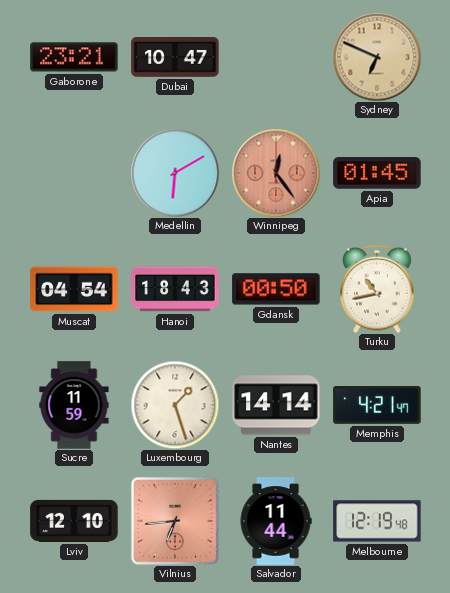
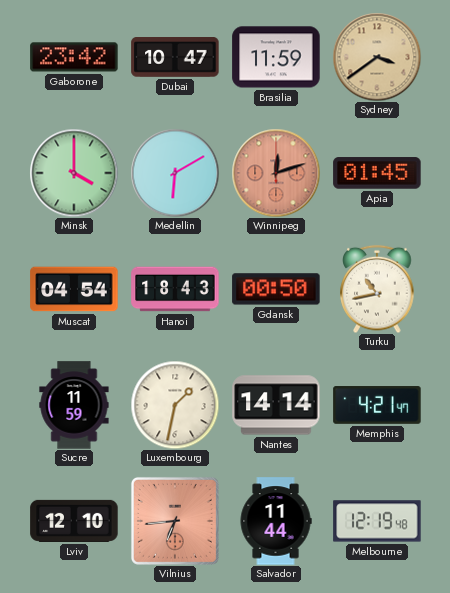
Gaborone: 23:21 -> 23:42 (74, 57)
Brasilia: none -> 11:59 (276, 57)
Sydney: 6:49 -> 3:39 (377, 57)
Minsk: none -> 4:00 (74, 173)
Winnipeg: 12:24 -> 12:12 (276, 173)
Luxembourg: 1:27 -> 1:32 (175, 405)
